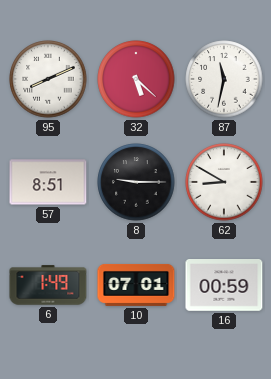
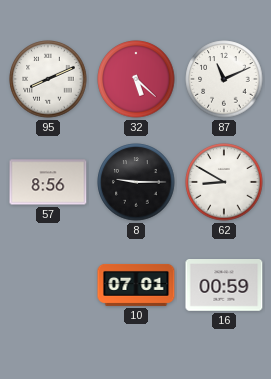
87: 11:32 -> 11:11 (224, 79)
57: 8:51 -> 8:56 (48, 182)
6: 1:49 -> none (48, 285)
